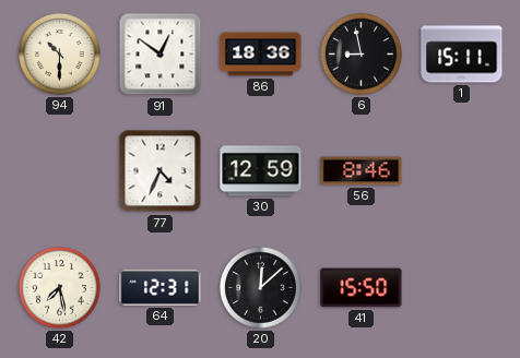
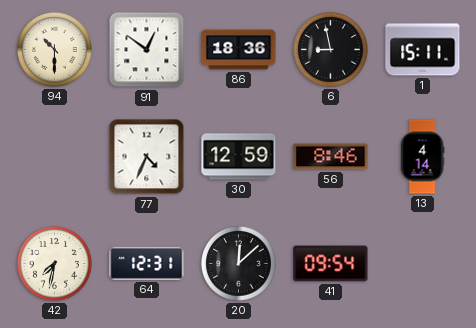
13: none -> 4:14 (422, 157)
42: 7:28 -> 7:32 (55, 264)
41: 15:50 -> 09:54 (331, 264)
